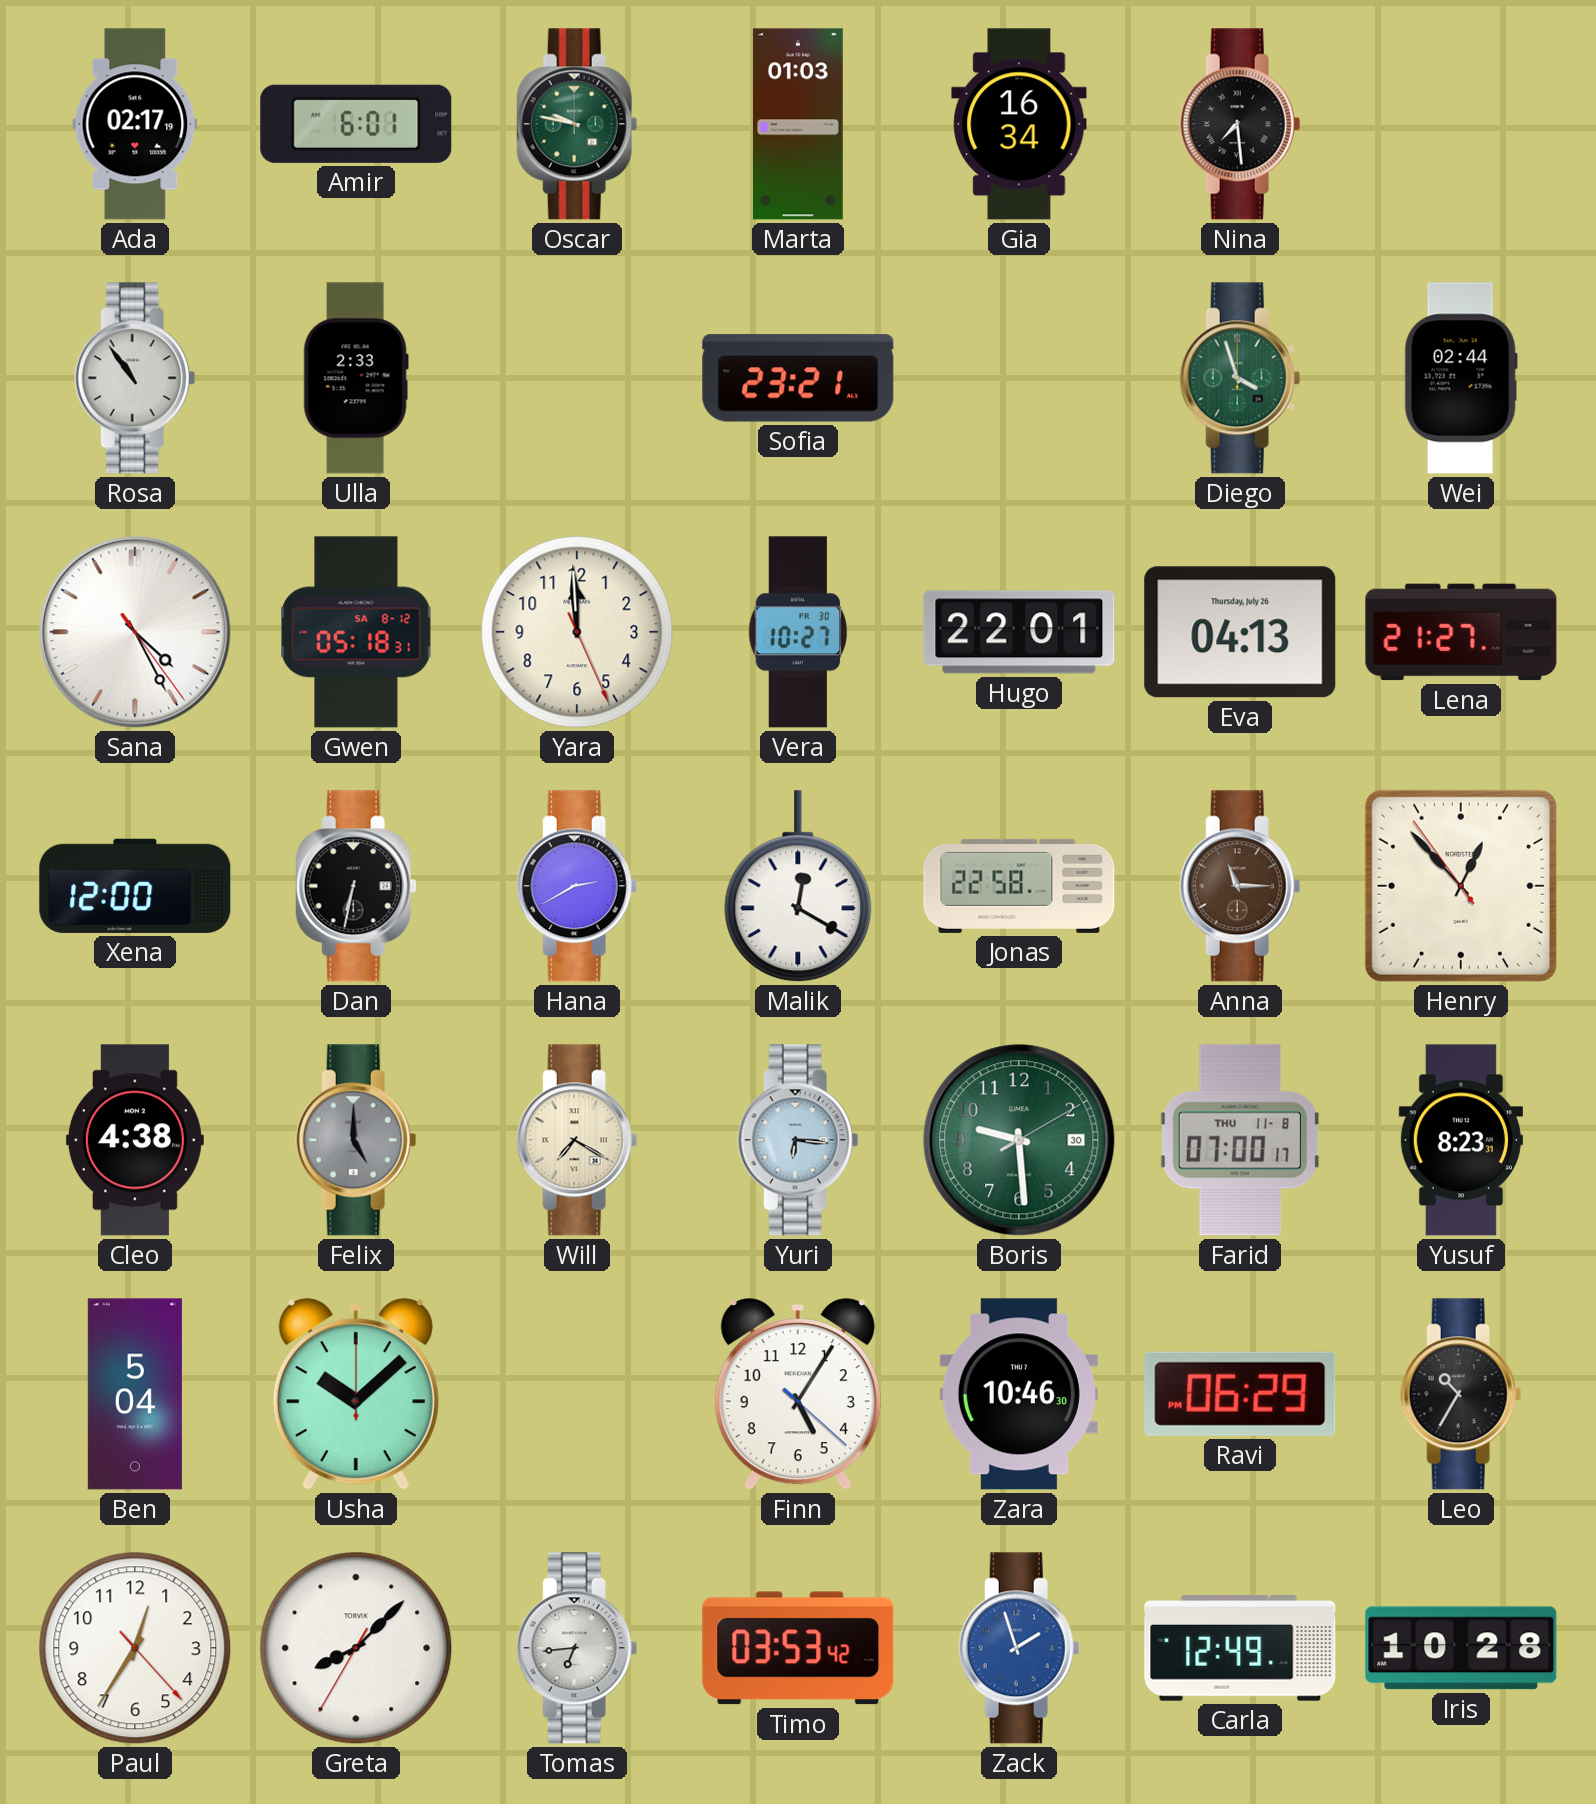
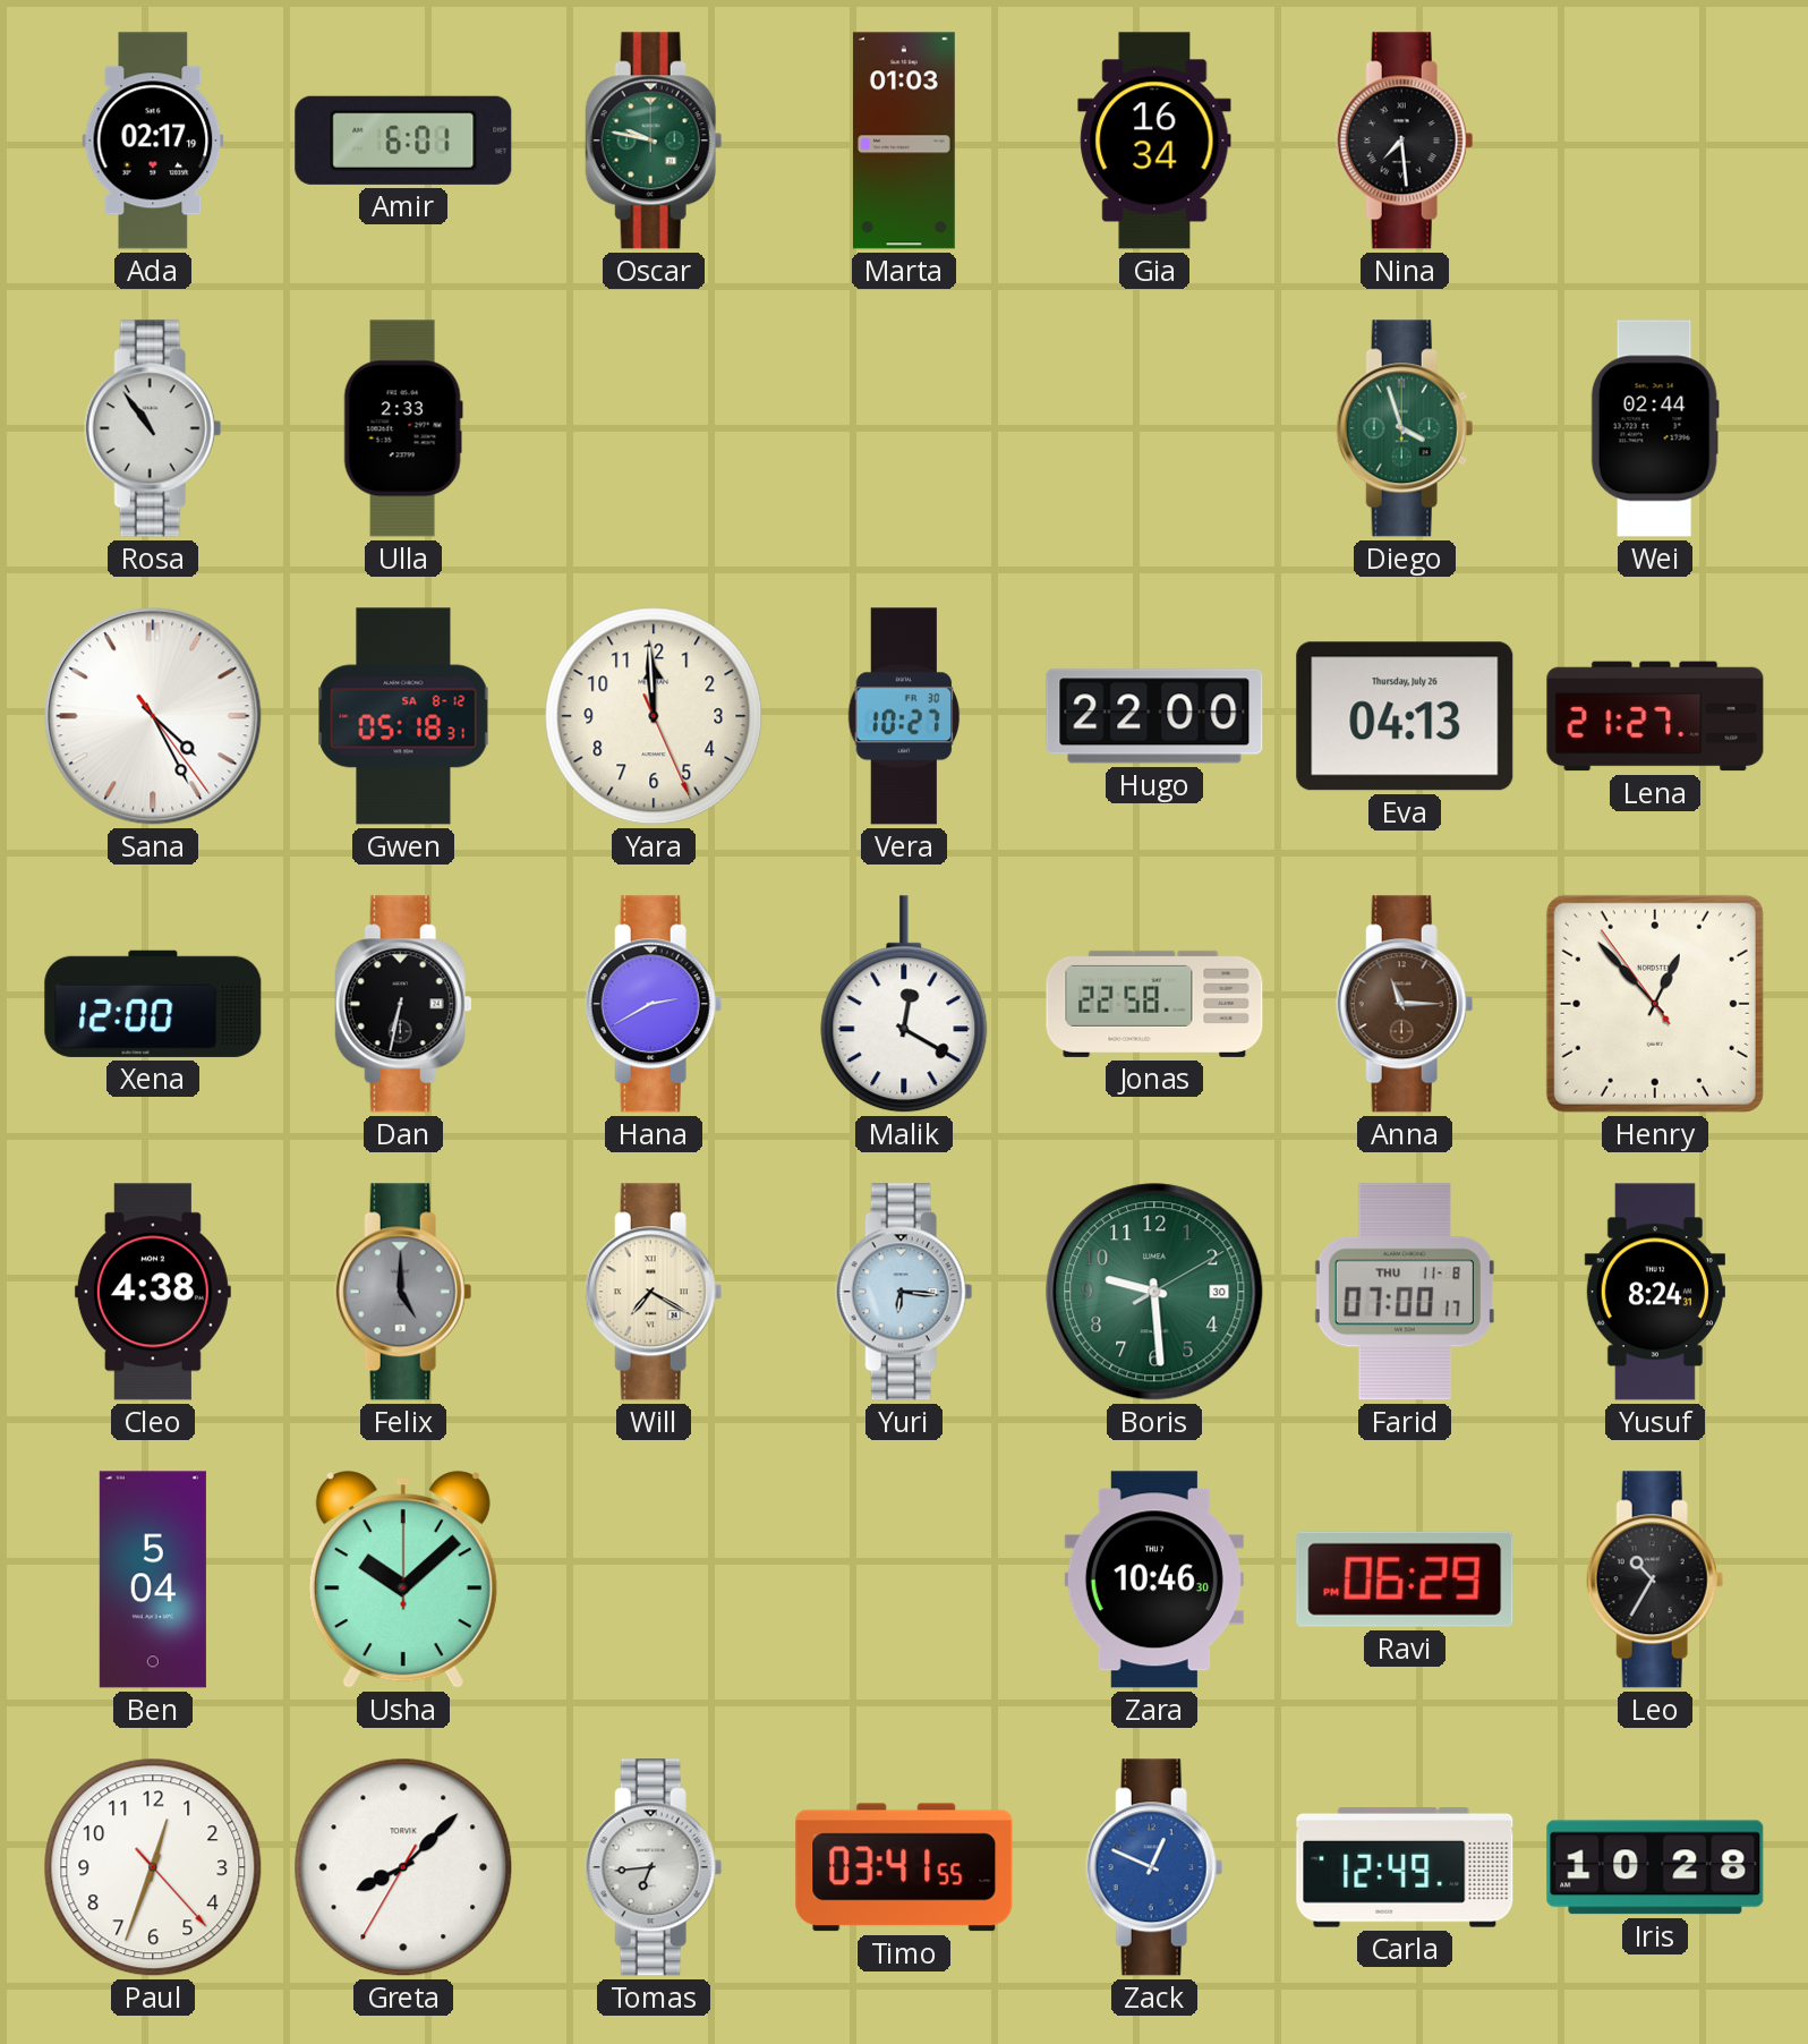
Sofia: 23:21 -> none (798, 378)
Hugo: 22:01 -> 22:00 (1154, 716)
Yusuf: 8:23 -> 8:24 (1655, 1292)
Finn: 5:05 -> none (798, 1395)
Paul: 12:35 -> 12:33 (153, 1867)
Timo: 03:53 -> 03:41 (904, 1867)
Zack: 1:57 -> 12:49 (1154, 1867)
